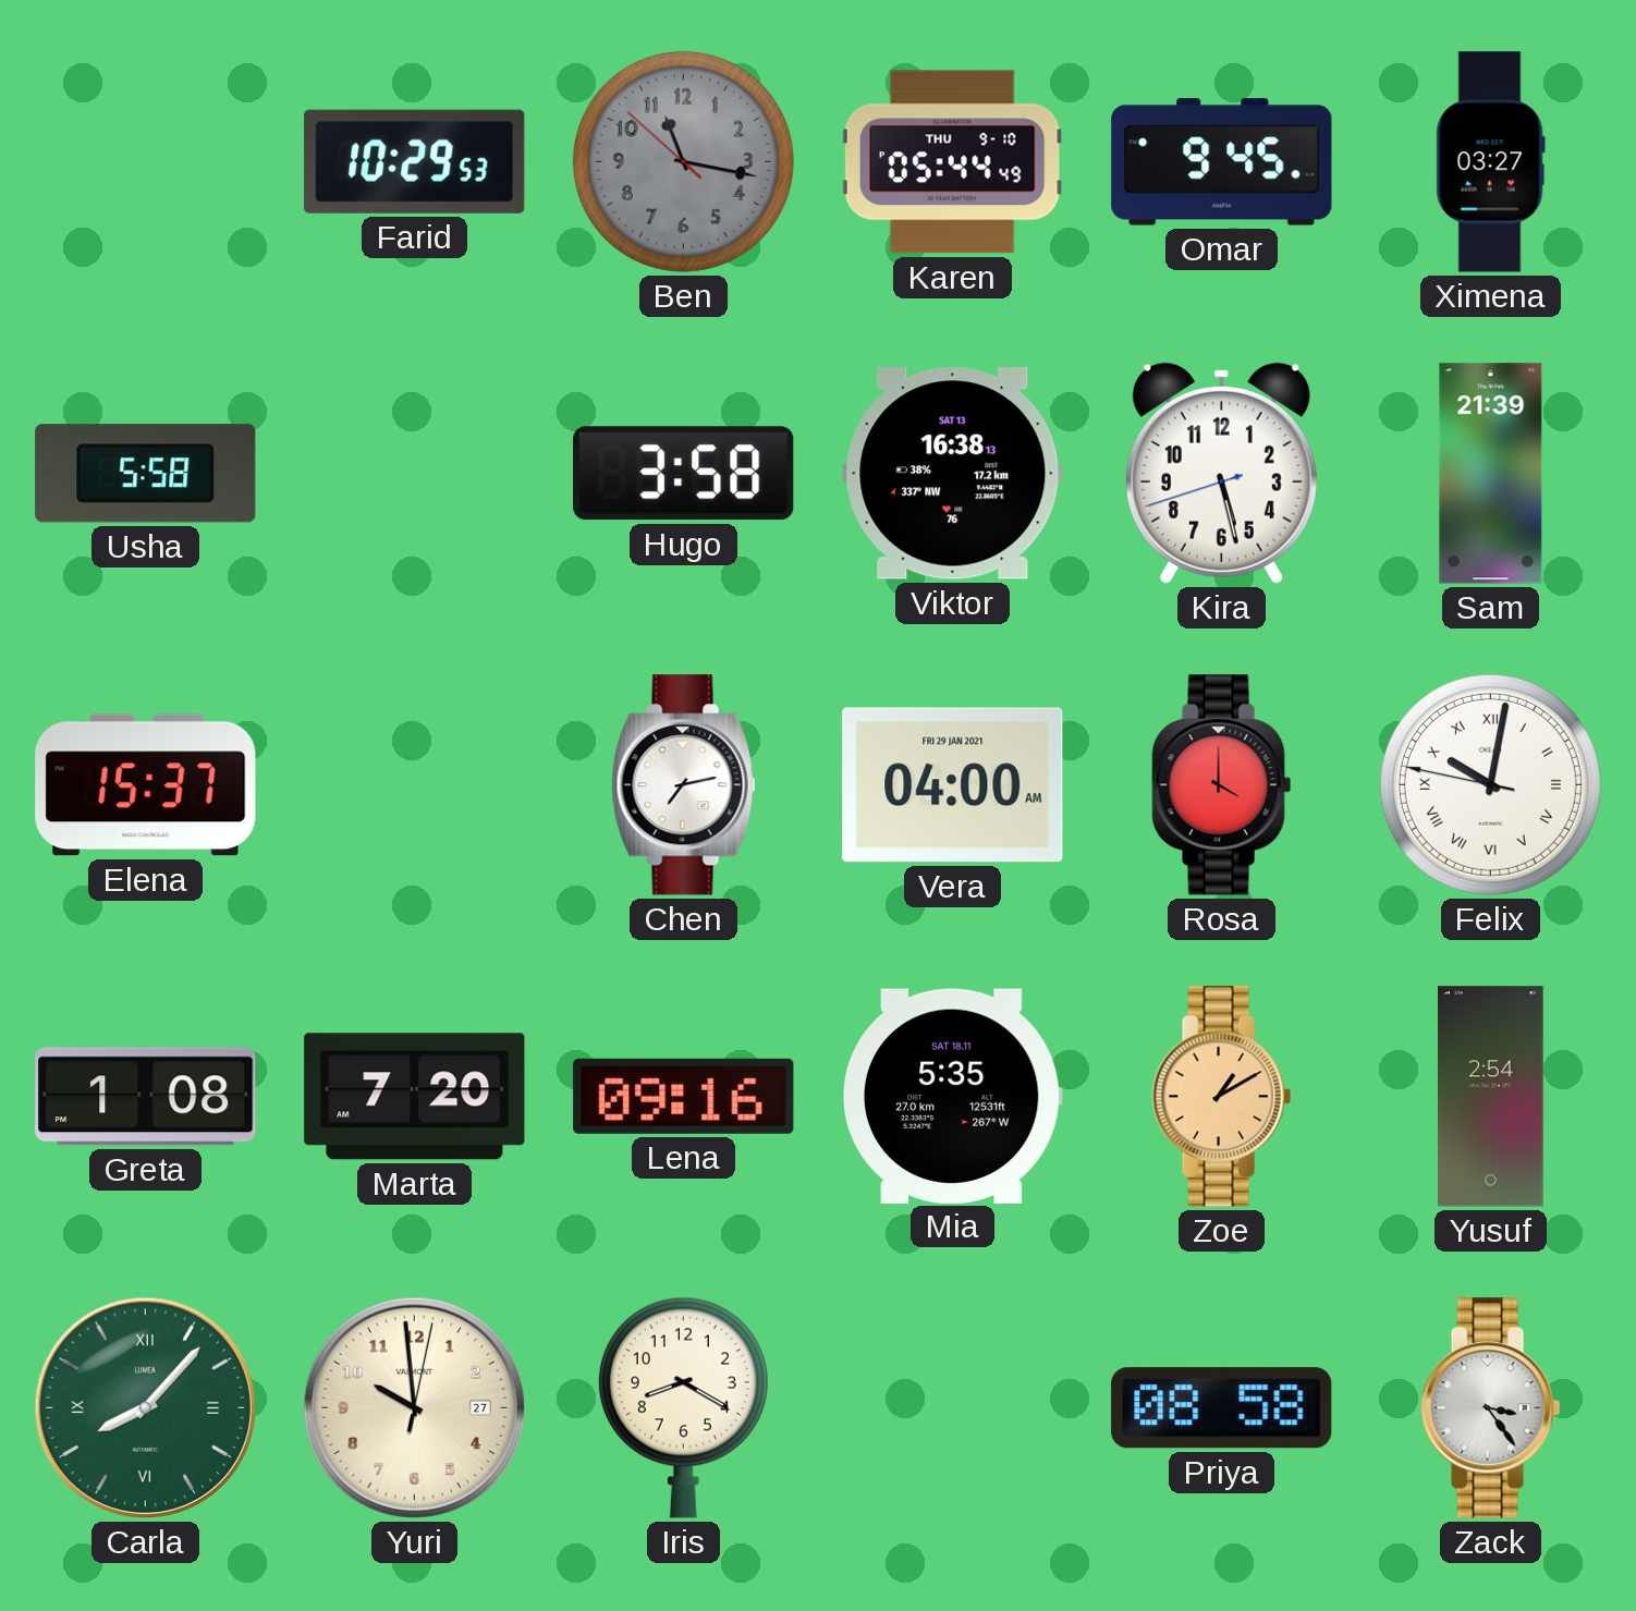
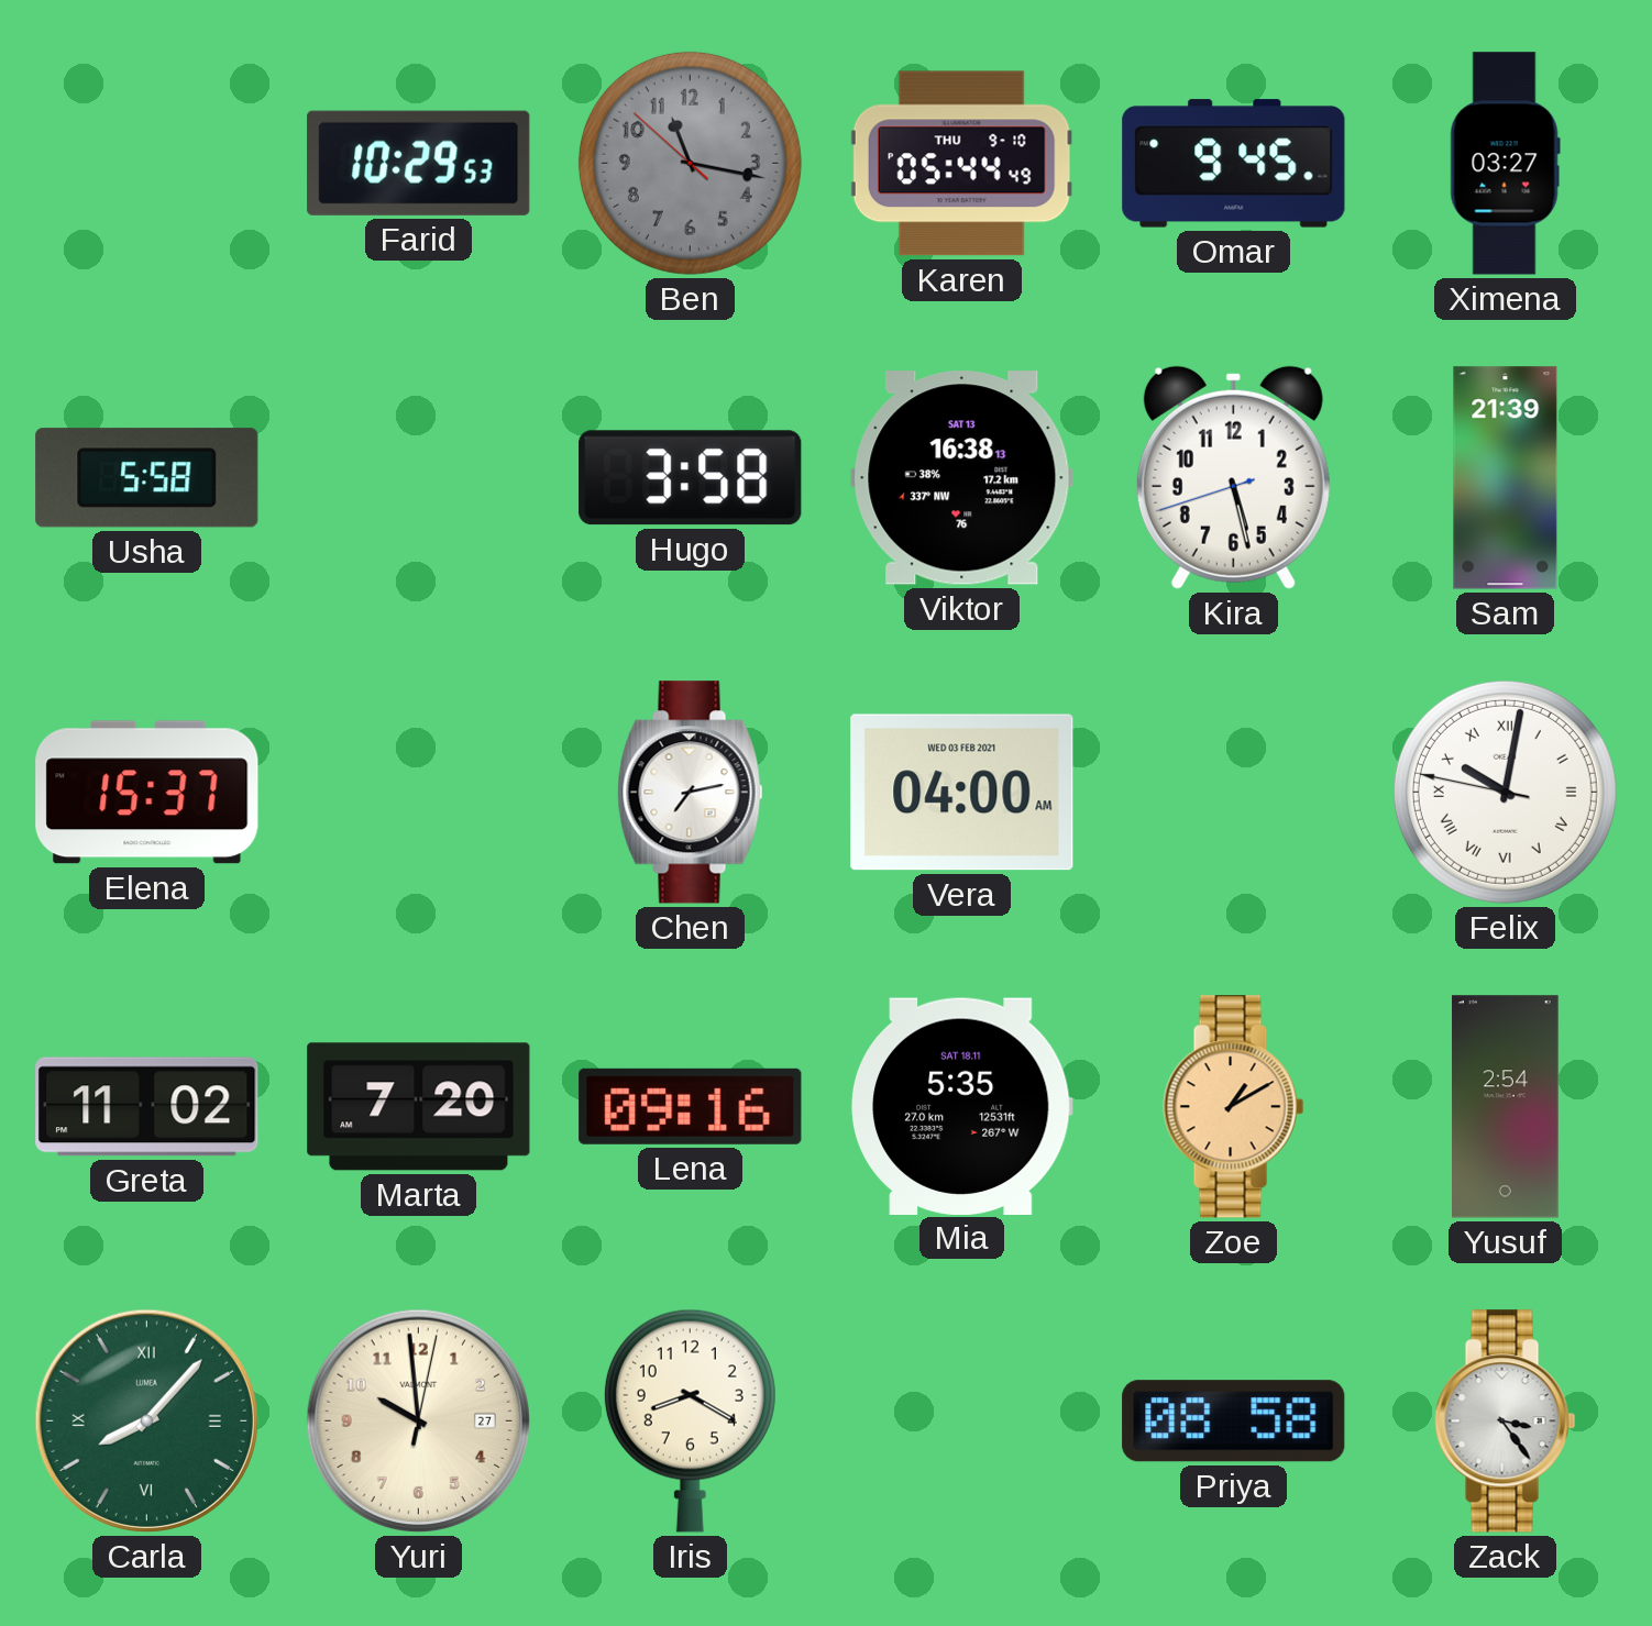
Vera date: FRI 29 JAN 2021 -> WED 03 FEB 2021 (962, 793)
Rosa: 4:00 -> none (1222, 785)
Greta: 1:08 -> 11:02 (147, 1107)
